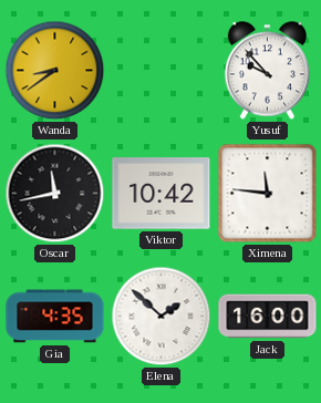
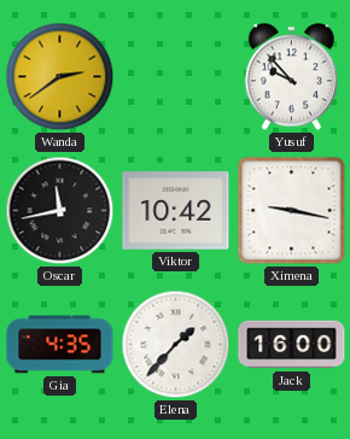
Wanda: 8:39 -> 2:39 (60, 77)
Ximena: 11:46 -> 9:17 (292, 211)
Elena: 1:52 -> 1:37 (176, 345)
